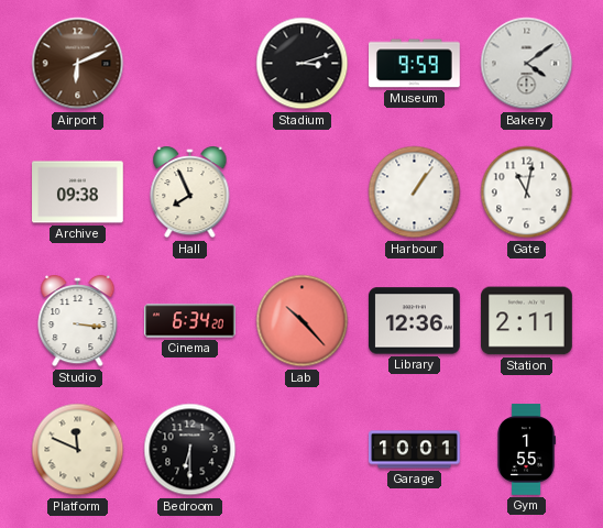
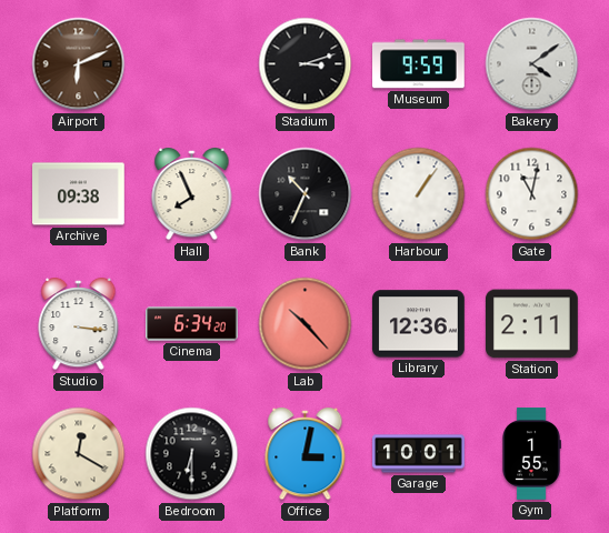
Bank: none -> 10:34 (306, 194)
Platform: 11:49 -> 12:20 (79, 454)
Office: none -> 3:02 (306, 454)
